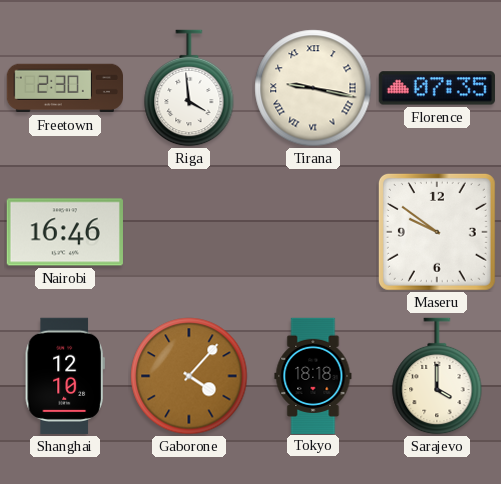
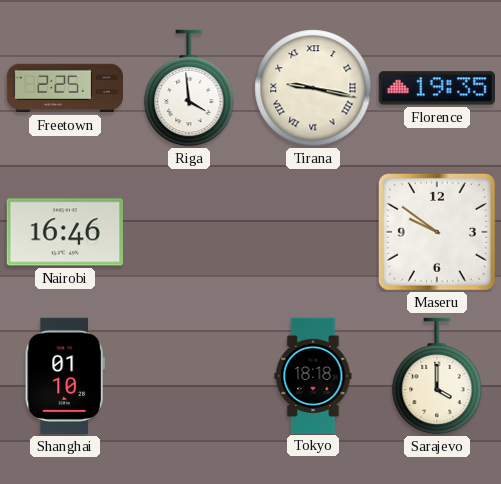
Freetown: 2:30 -> 2:25 (64, 88)
Florence: 07:35 -> 19:35 (437, 88)
Shanghai: 12:10 -> 01:10 (65, 376)
Gaborone: 4:07 -> none (189, 376)
